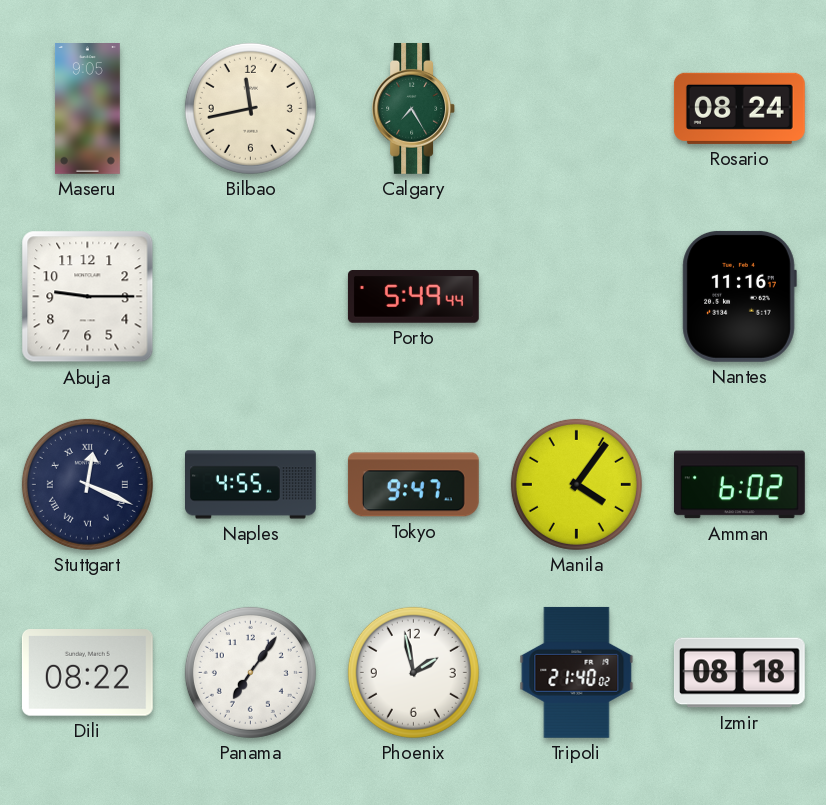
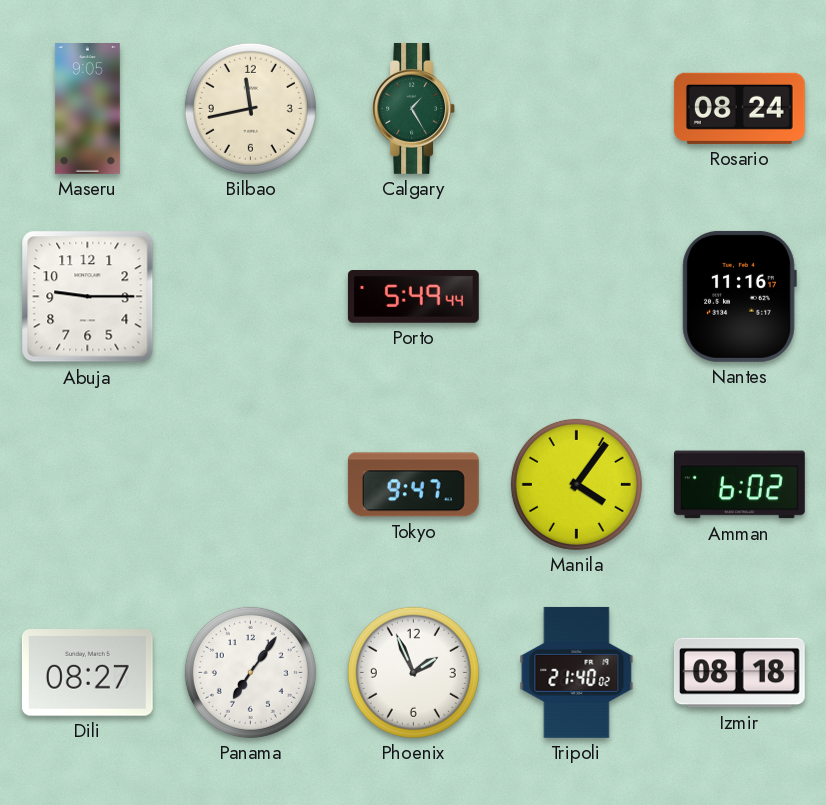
Calgary: 7:25 -> 1:25 (414, 108)
Stuttgart: 12:19 -> none (87, 484)
Naples: 4:55 -> none (251, 485)
Dili: 08:22 -> 08:27 (87, 673)
Phoenix: 1:58 -> 1:56 (413, 672)
